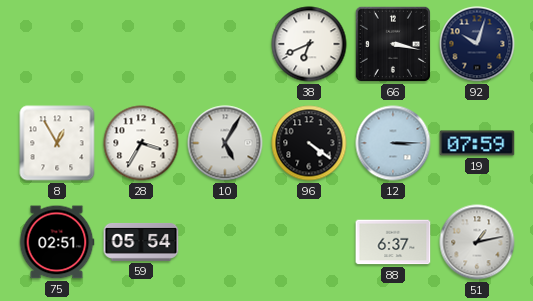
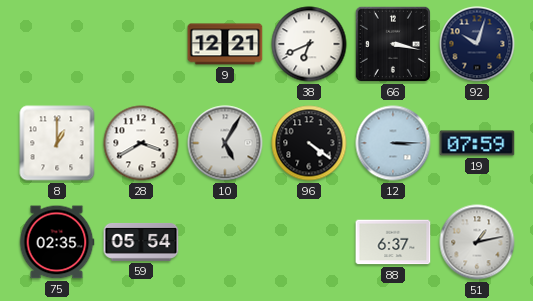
9: none -> 12:21 (225, 44)
8: 12:55 -> 1:00 (57, 143)
28: 3:35 -> 3:40 (141, 143)
75: 02:51 -> 02:35 (57, 242)
